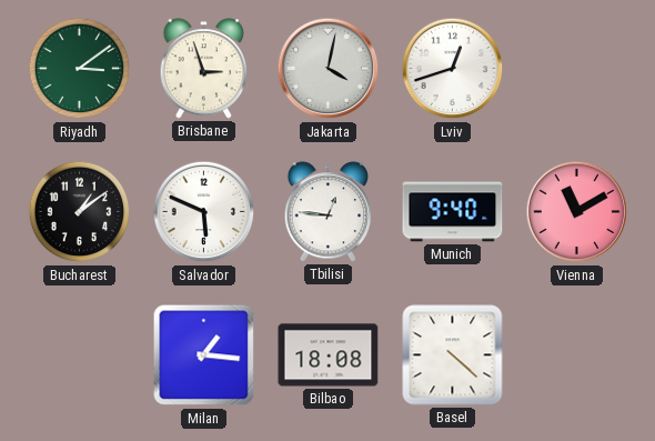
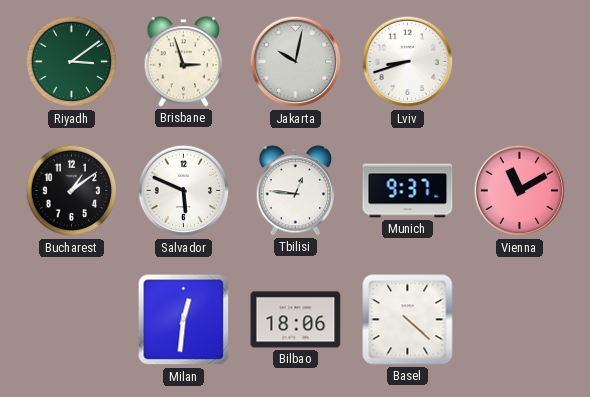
Jakarta: 4:02 -> 10:02 (296, 62)
Lviv: 12:42 -> 8:42 (408, 62)
Munich: 9:40 -> 9:37 (408, 191)
Milan: 1:16 -> 12:31 (184, 320)
Bilbao: 18:08 -> 18:06 (296, 320)
